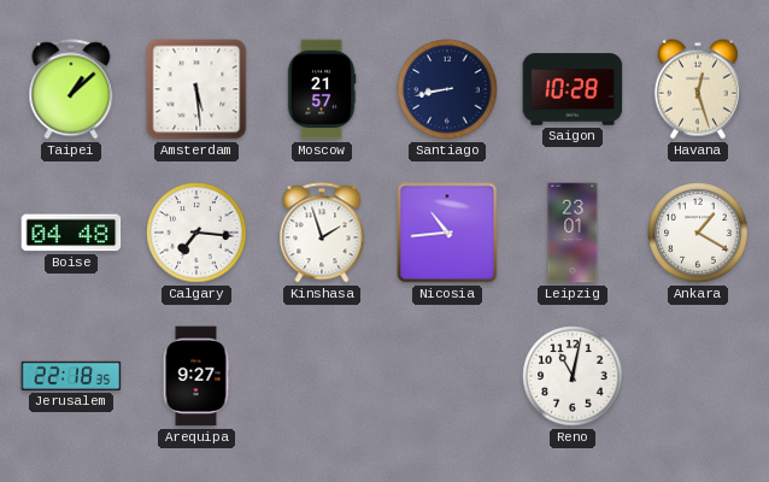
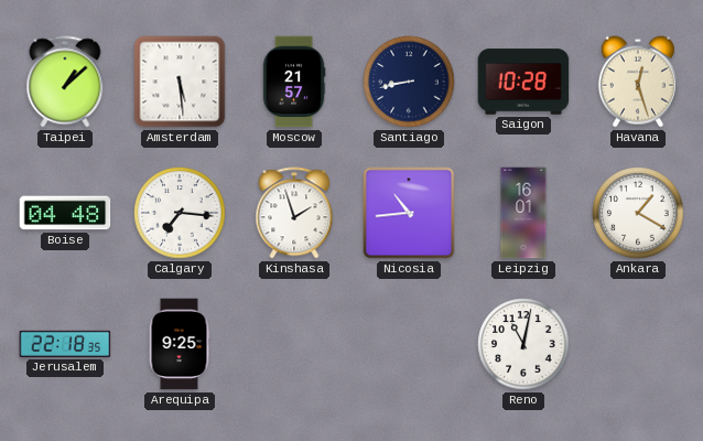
Leipzig: 23:01 -> 16:01 (523, 213)
Arequipa: 9:27 -> 9:25 (180, 344)
